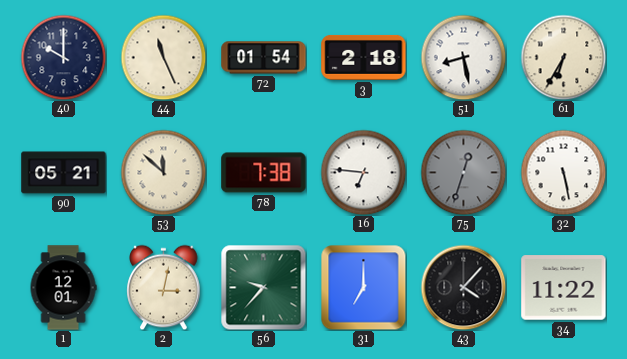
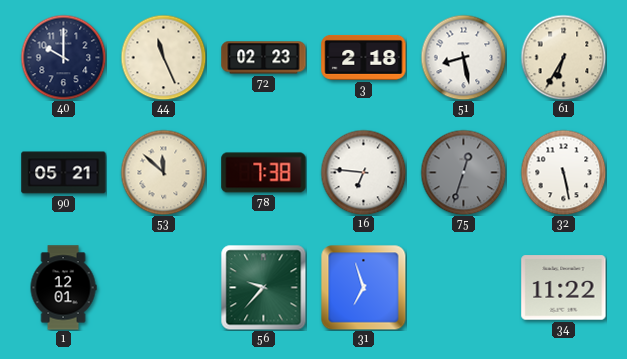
72: 01:54 -> 02:23 (264, 58)
2: 3:02 -> none (164, 287)
31: 7:00 -> 6:57 (363, 287)
43: 4:07 -> none (463, 287)
